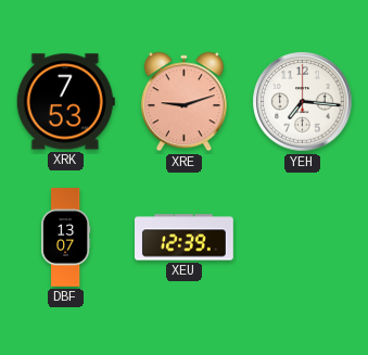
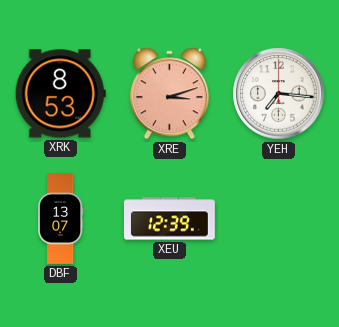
XRK: 7:53 -> 8:53 (60, 94)
XRE: 9:12 -> 3:12 (169, 94)
